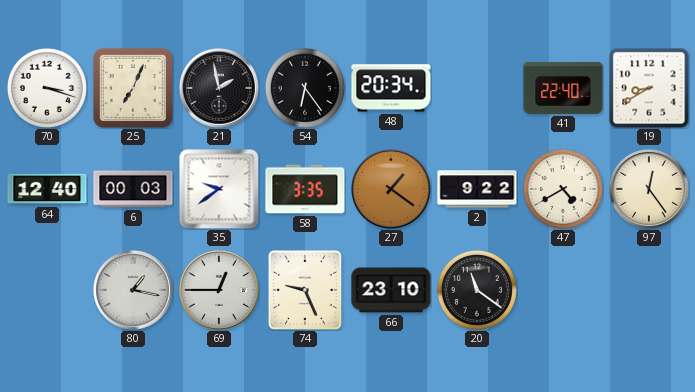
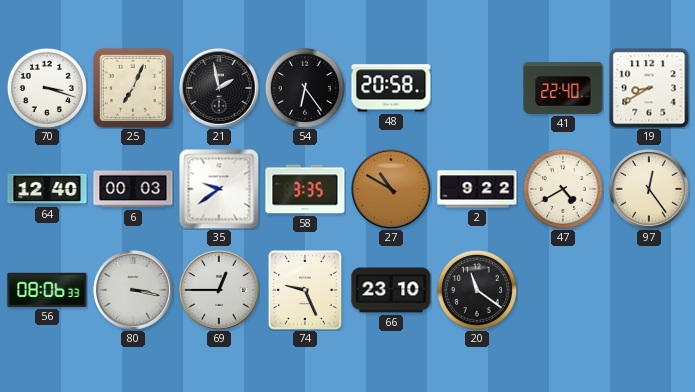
48: 20:34 -> 20:58 (391, 88)
27: 1:21 -> 10:50 (392, 190)
56: none -> 08:06 (47, 290)
80: 1:17 -> 3:17 (134, 291)
